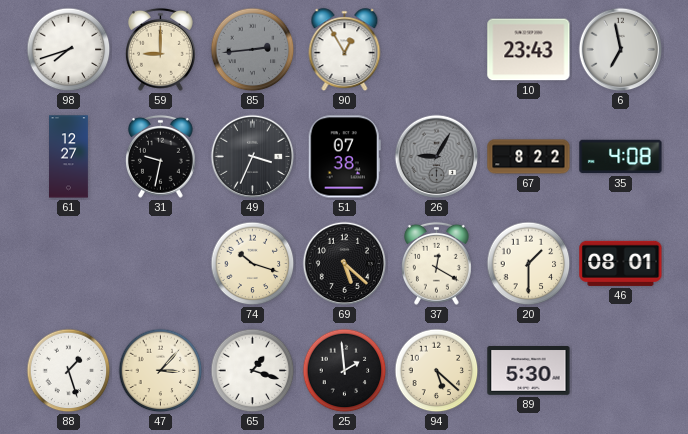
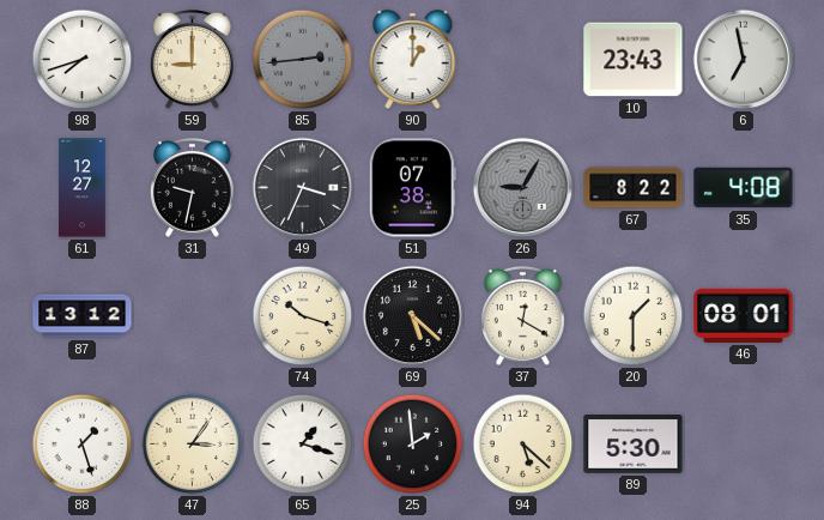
90: 12:55 -> 1:00 (413, 60)
87: none -> 13:12 (83, 316)
47: 3:07 -> 3:06 (193, 445)
